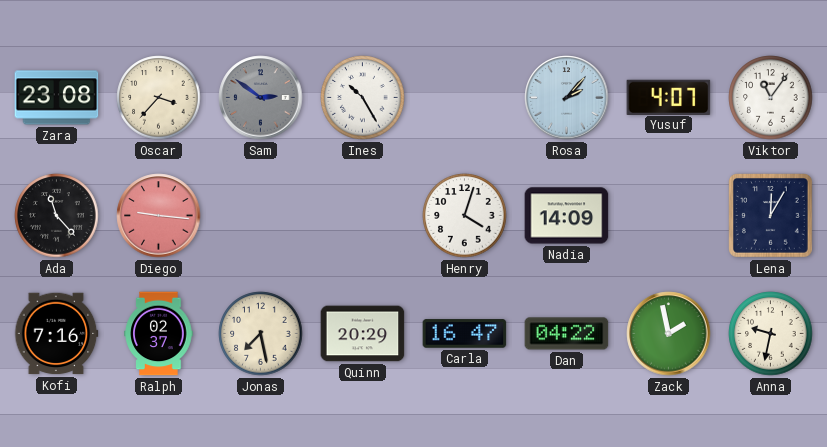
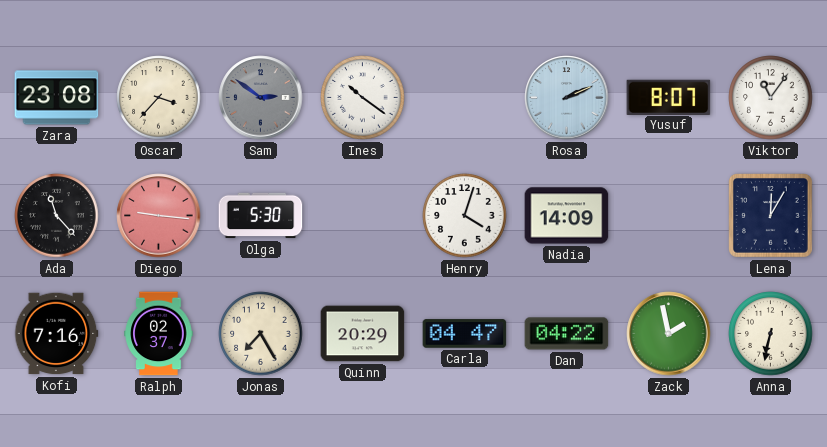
Ines: 10:25 -> 10:21 (363, 98)
Rosa: 2:07 -> 2:11 (567, 98)
Yusuf: 4:07 -> 8:07 (669, 97)
Olga: none -> 5:30 (261, 216)
Jonas: 7:28 -> 7:25 (261, 334)
Carla: 16:47 -> 04:47 (465, 334)
Anna: 9:32 -> 6:32 (771, 334)
